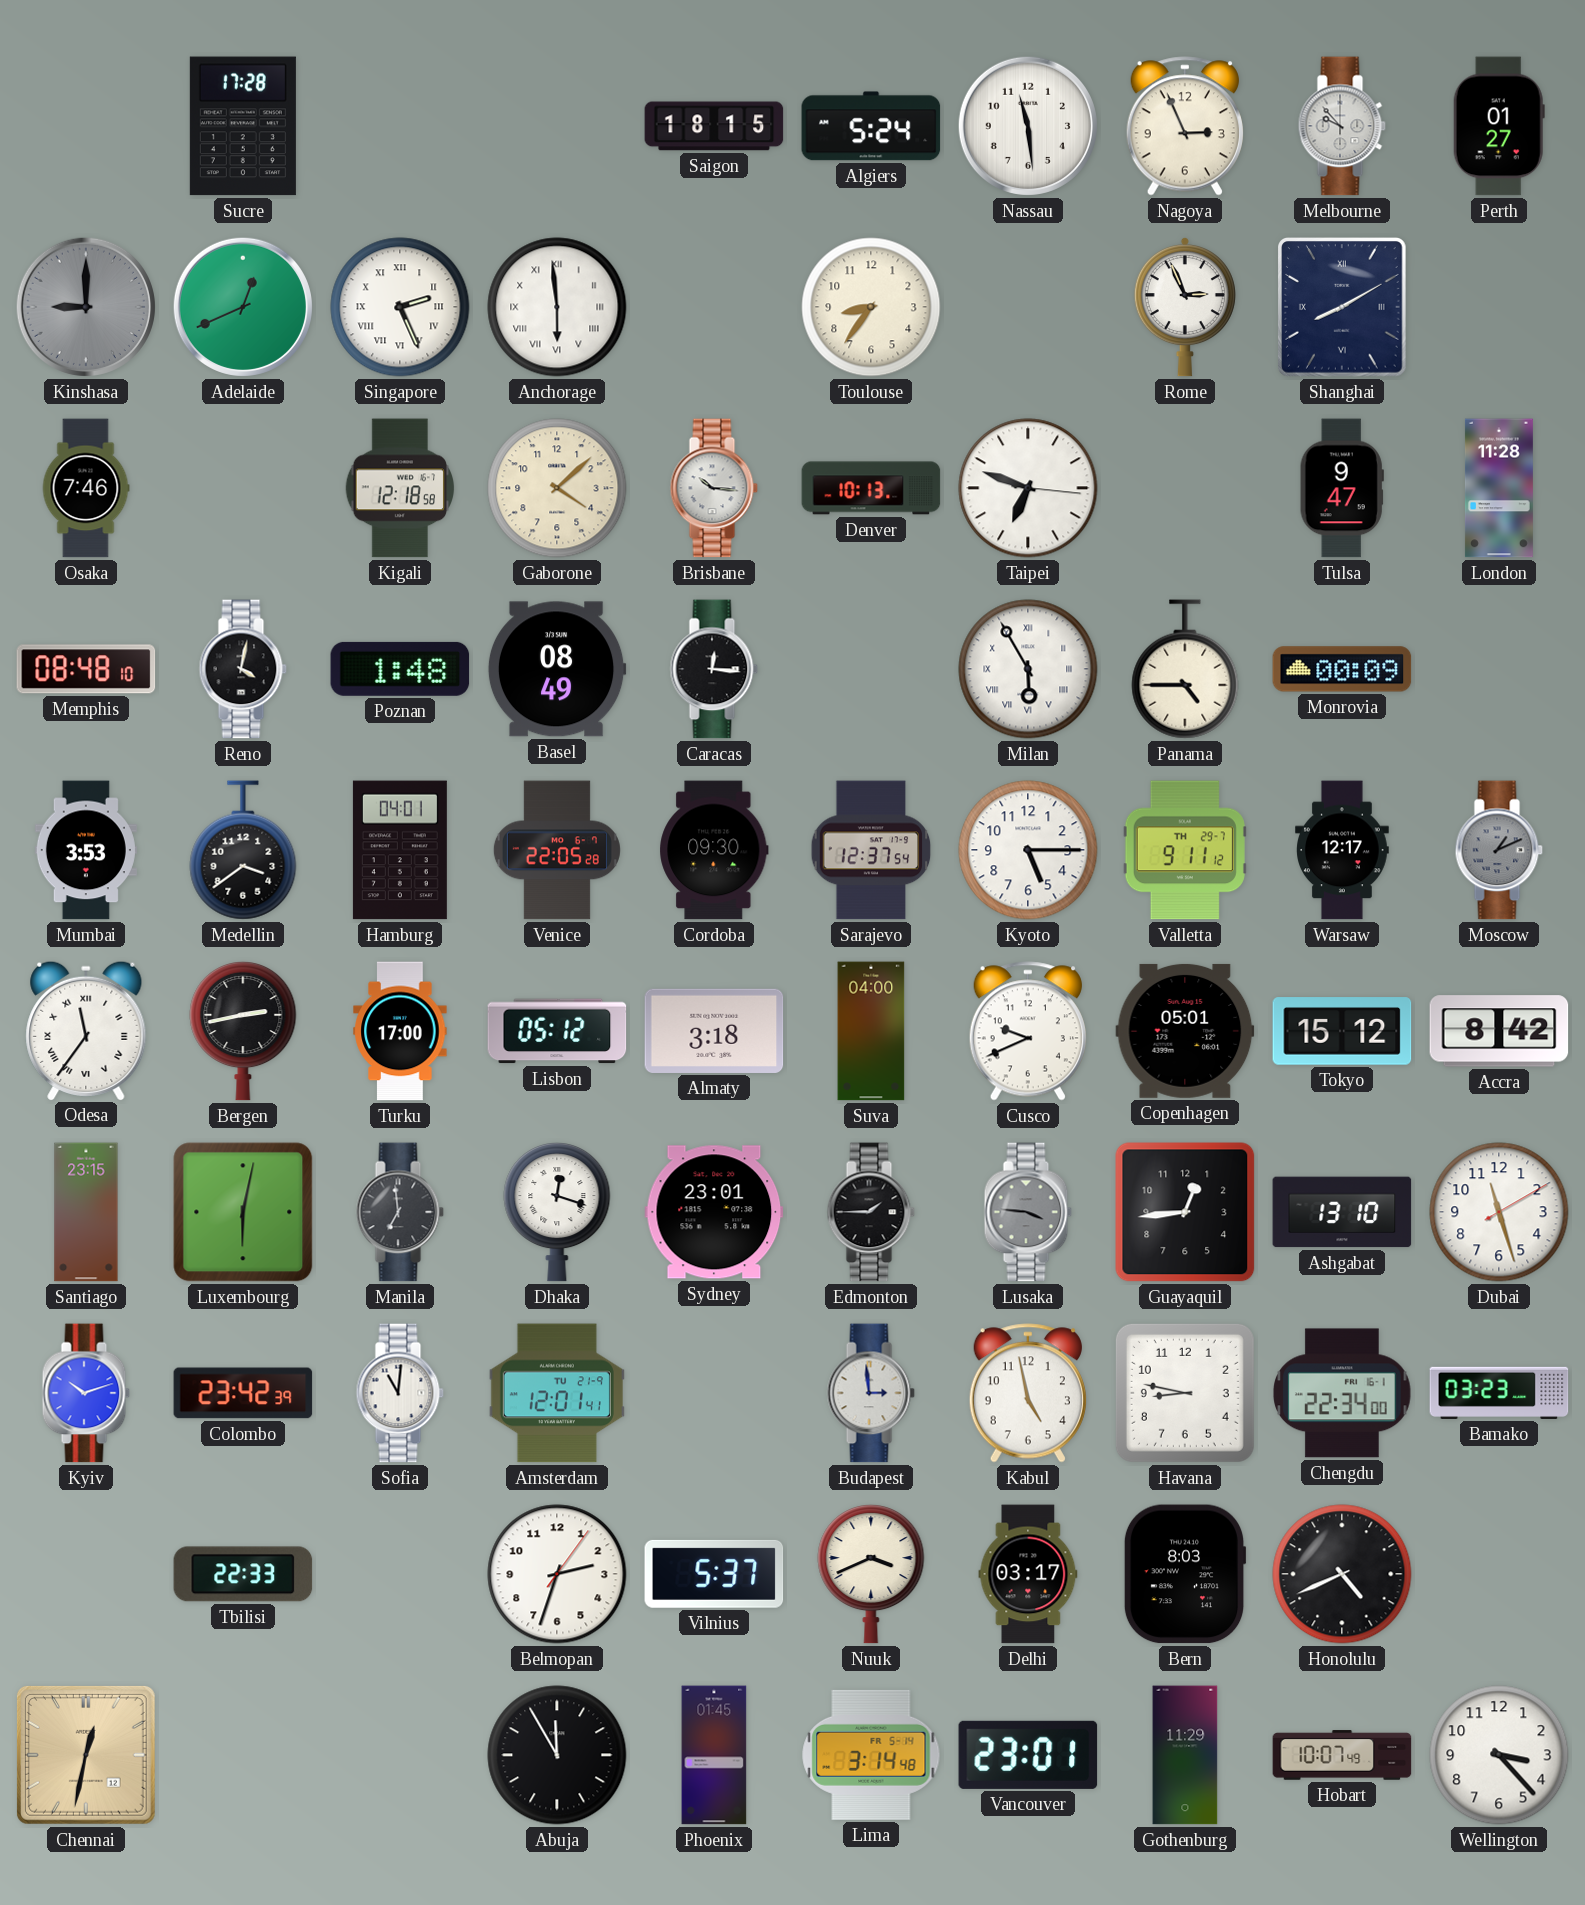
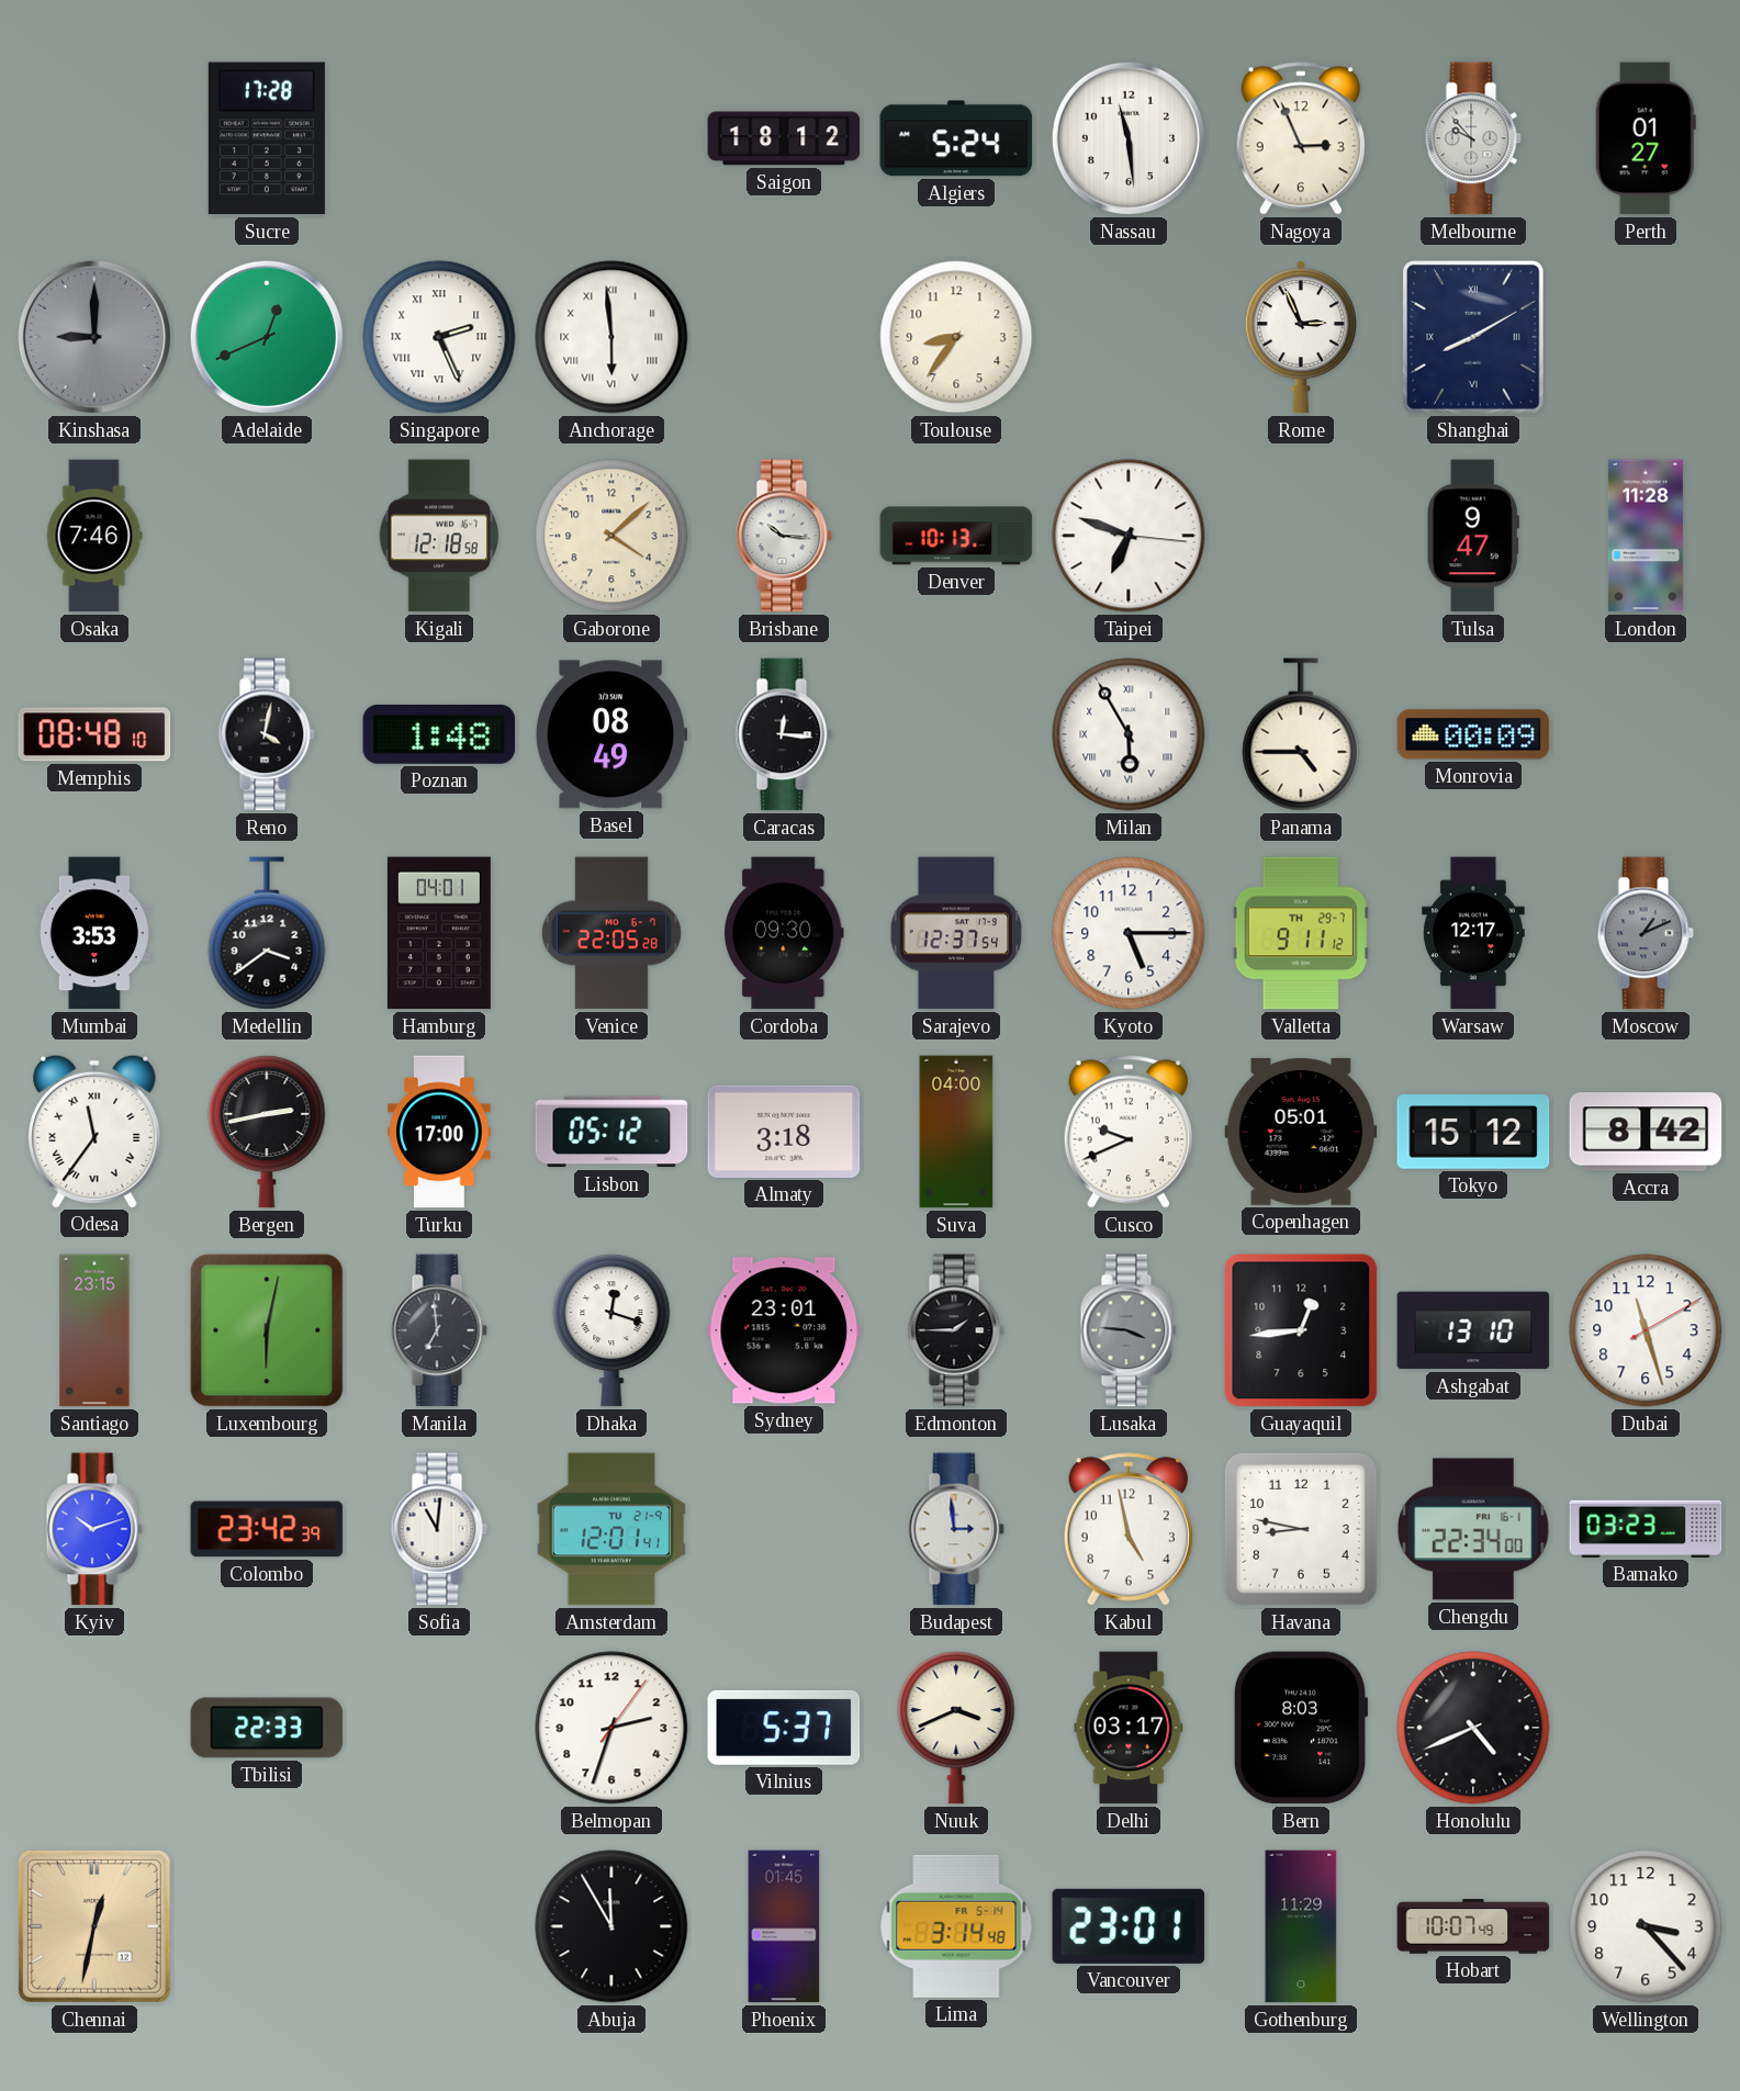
Saigon: 18:15 -> 18:12 (784, 138)
